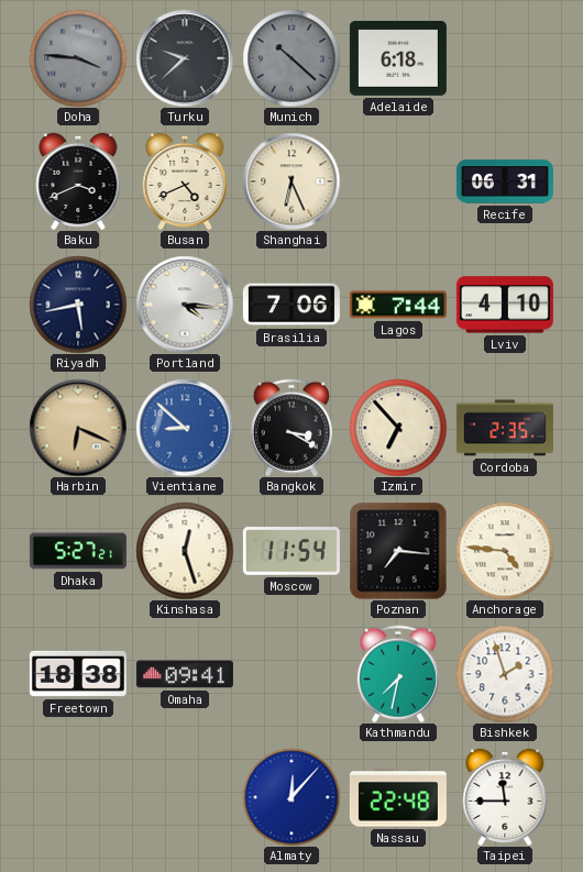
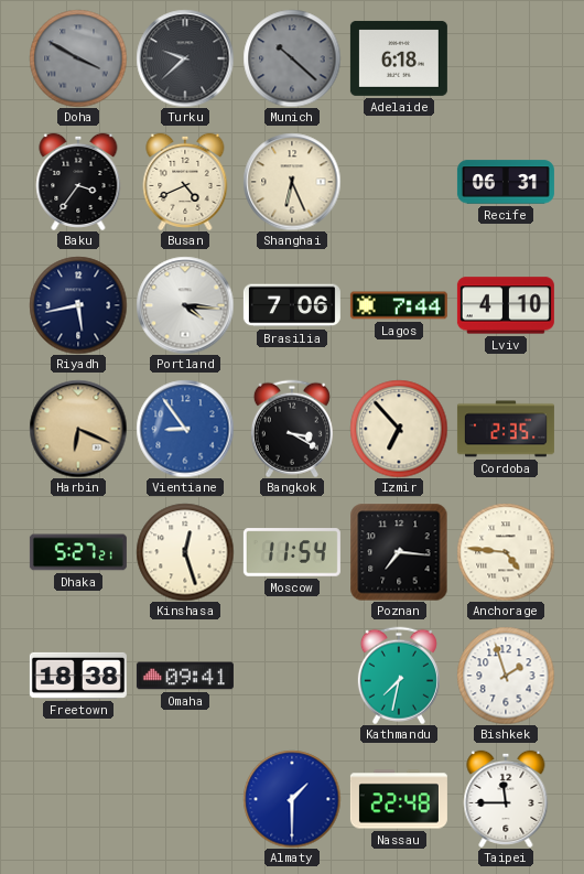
Doha: 3:46 -> 3:50 (78, 58)
Baku: 3:41 -> 3:36 (78, 182)
Vientiane: 8:52 -> 8:54 (185, 429)
Almaty: 12:07 -> 1:30 (292, 799)
